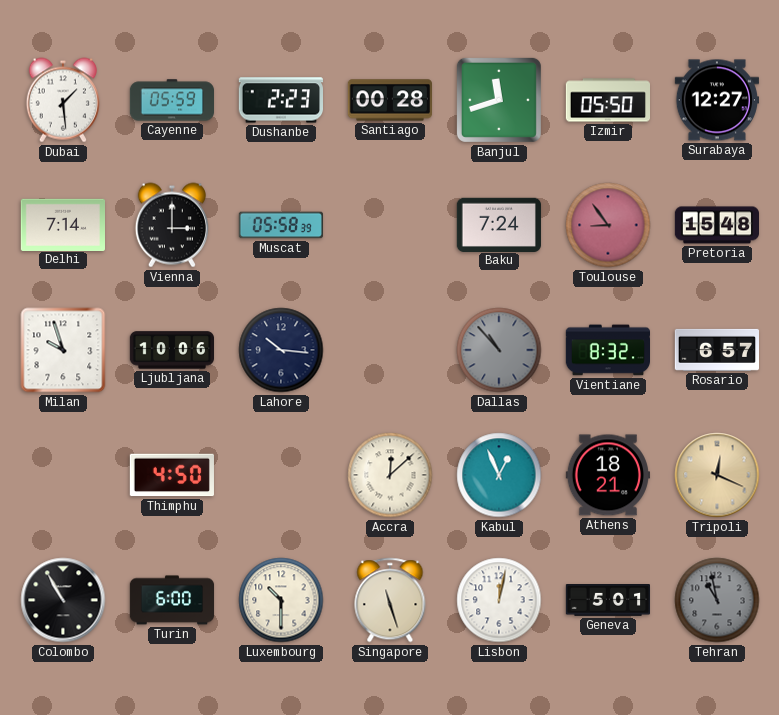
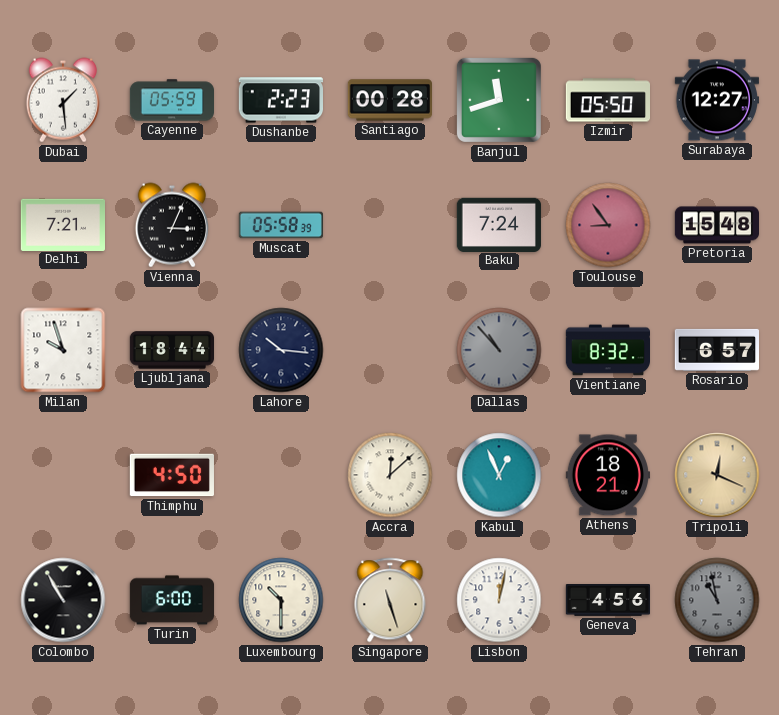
Delhi: 7:14 -> 7:21 (62, 224)
Vienna: 3:00 -> 3:04 (172, 225)
Ljubljana: 10:06 -> 18:44 (171, 350)
Geneva: 5:01 -> 4:56 (607, 601)
